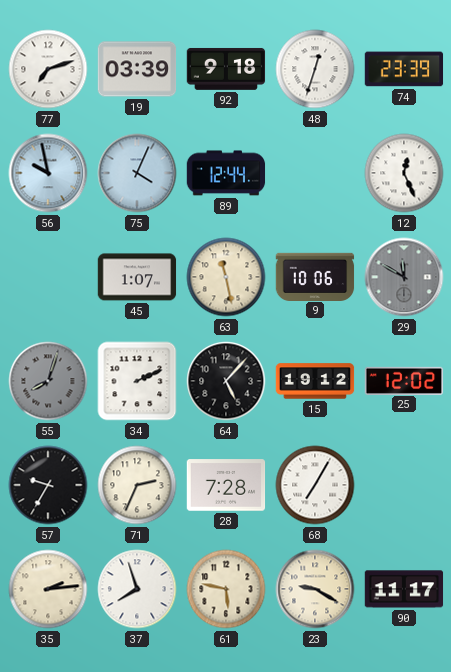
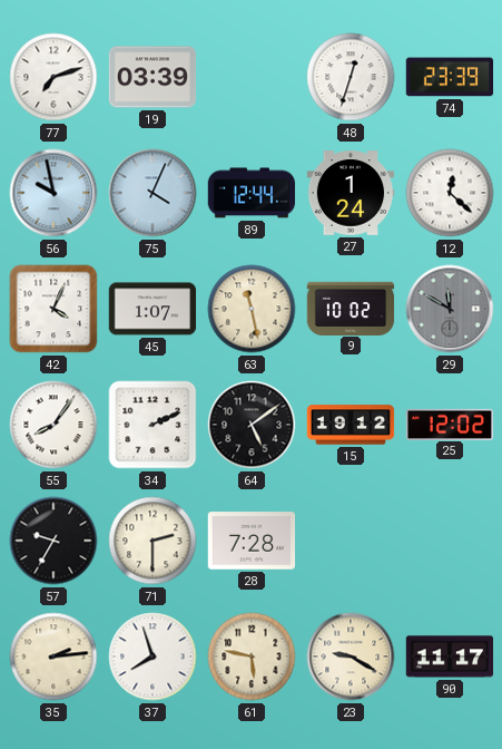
92: 9:18 -> none (226, 69)
27: none -> 1:24 (351, 193)
12: 12:26 -> 12:22 (450, 193)
42: none -> 4:04 (53, 309)
9: 10:06 -> 10:02 (351, 308)
55: 8:03 -> 8:06 (53, 425)
55 dial: grey -> white (53, 425)
64: 5:07 -> 5:09 (252, 425)
71: 2:34 -> 2:30 (152, 541)
68: 7:05 -> none (315, 485)
